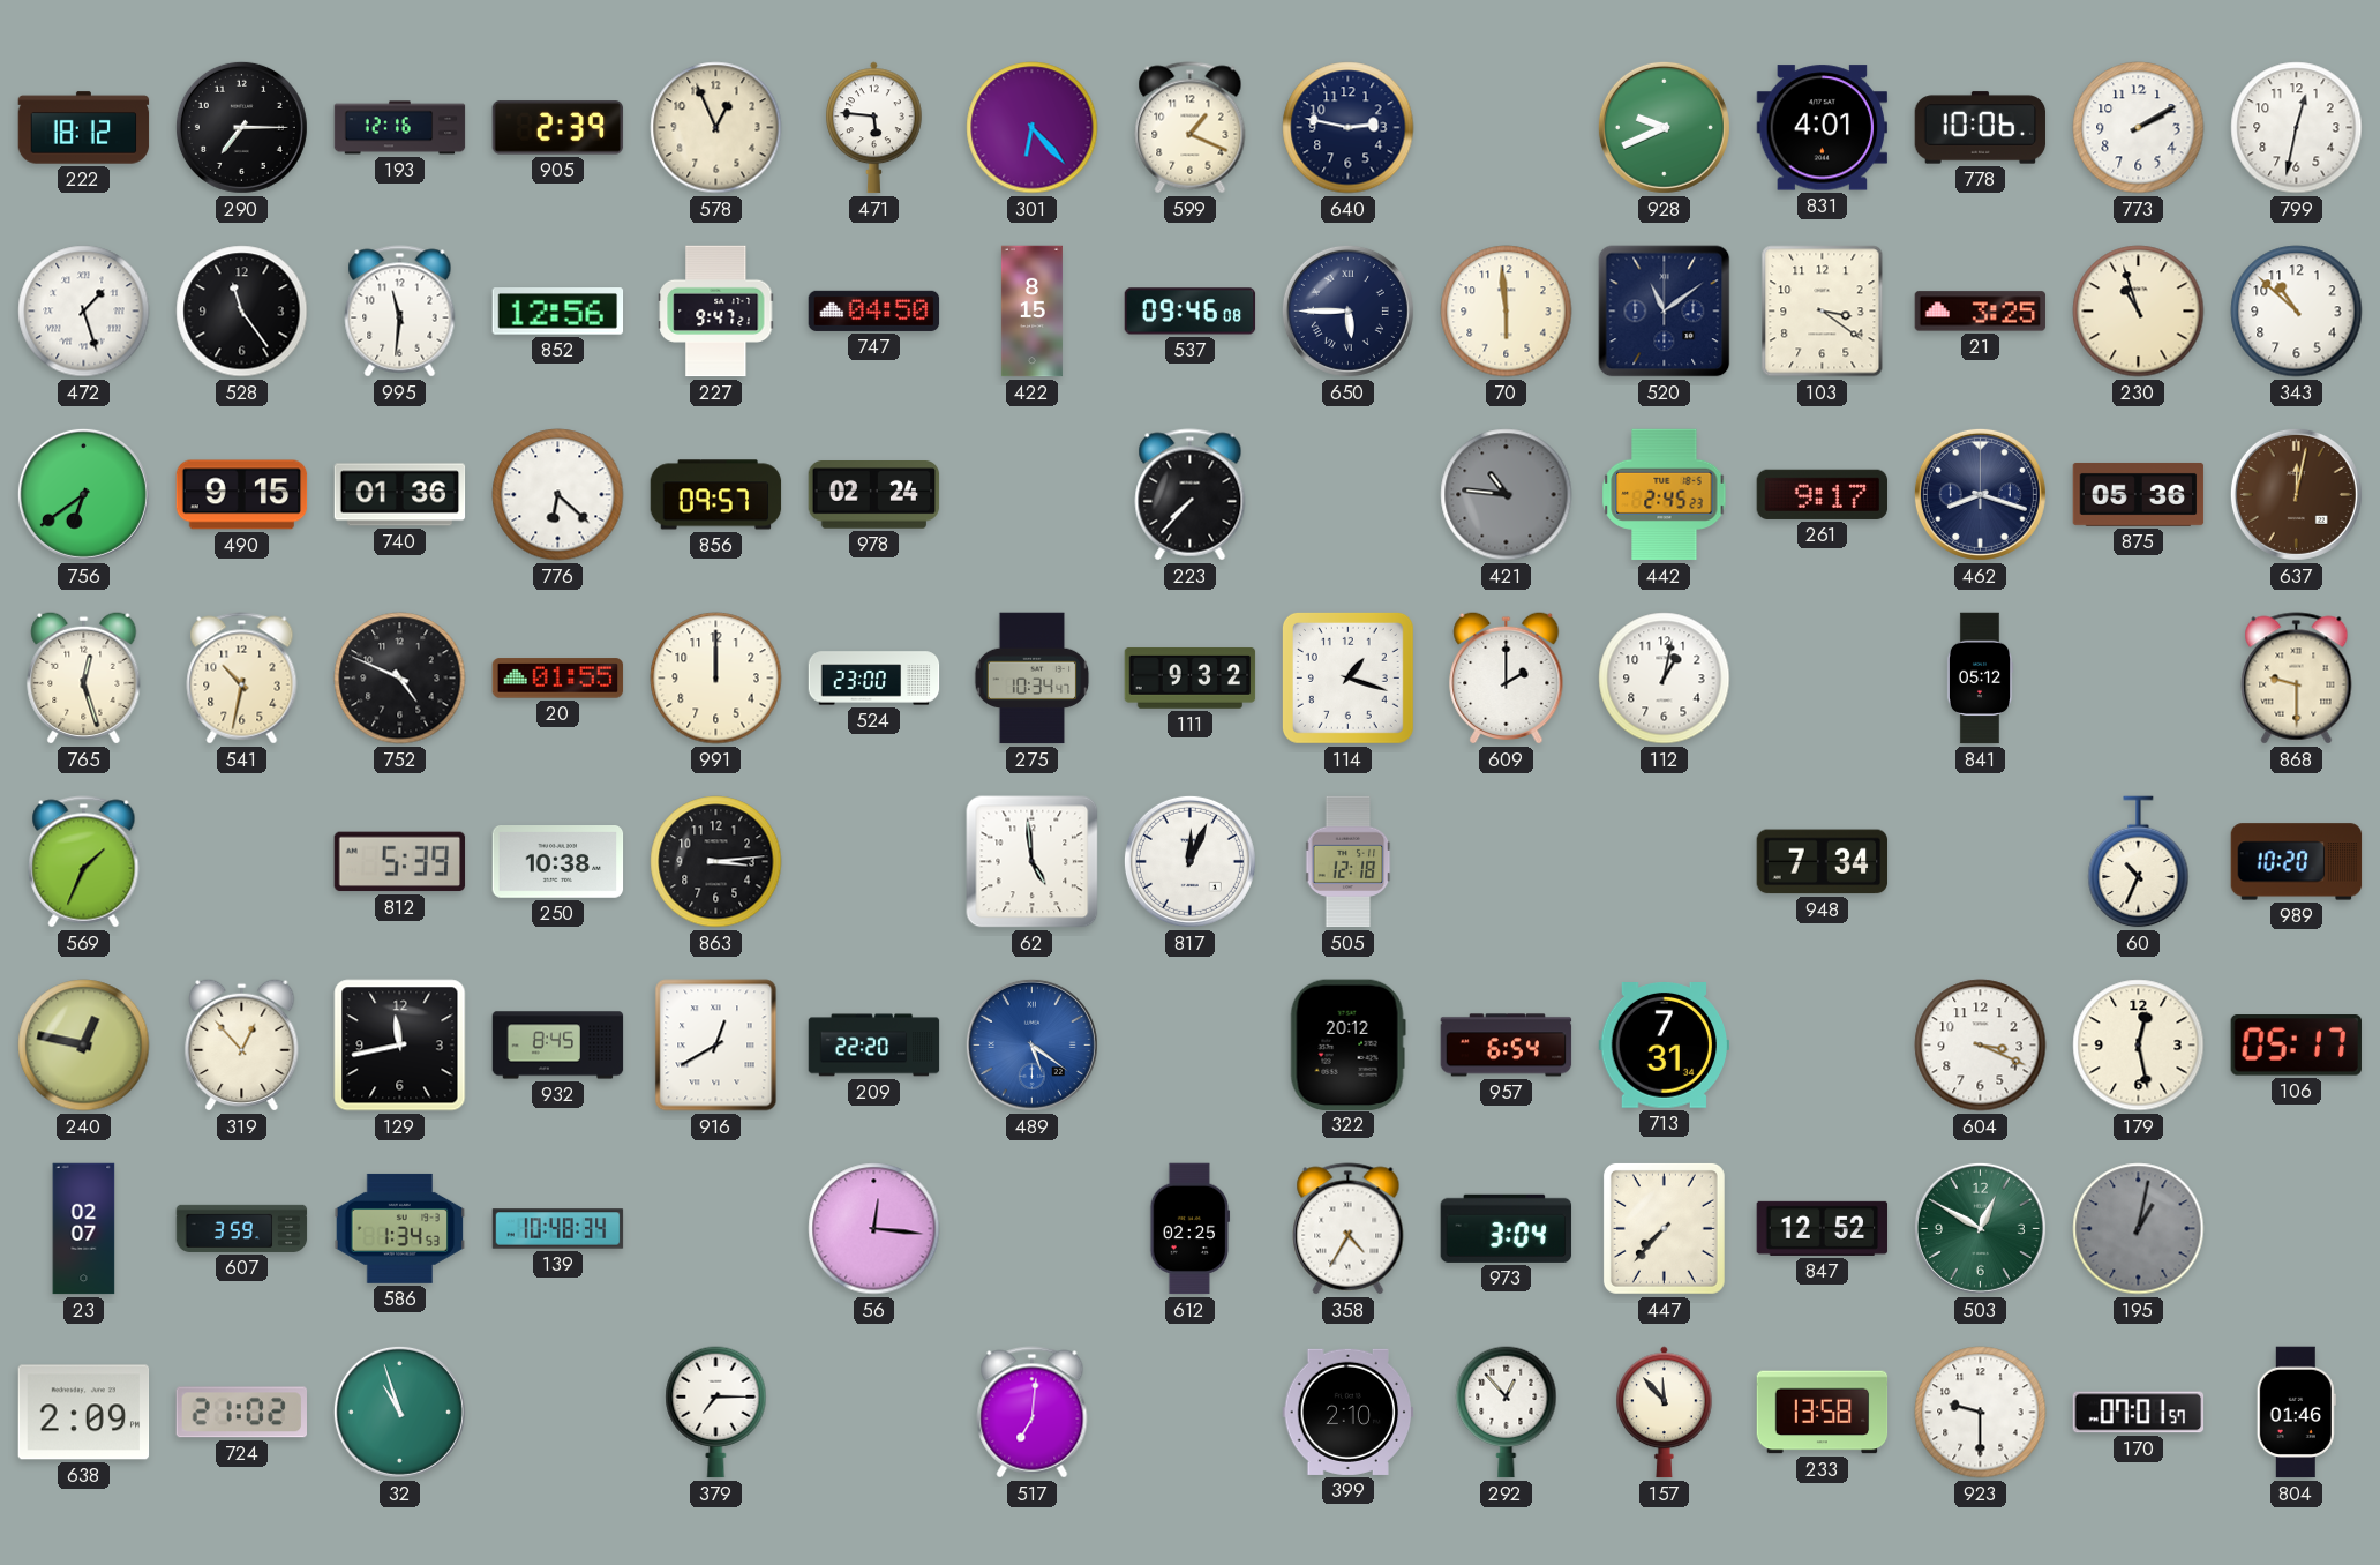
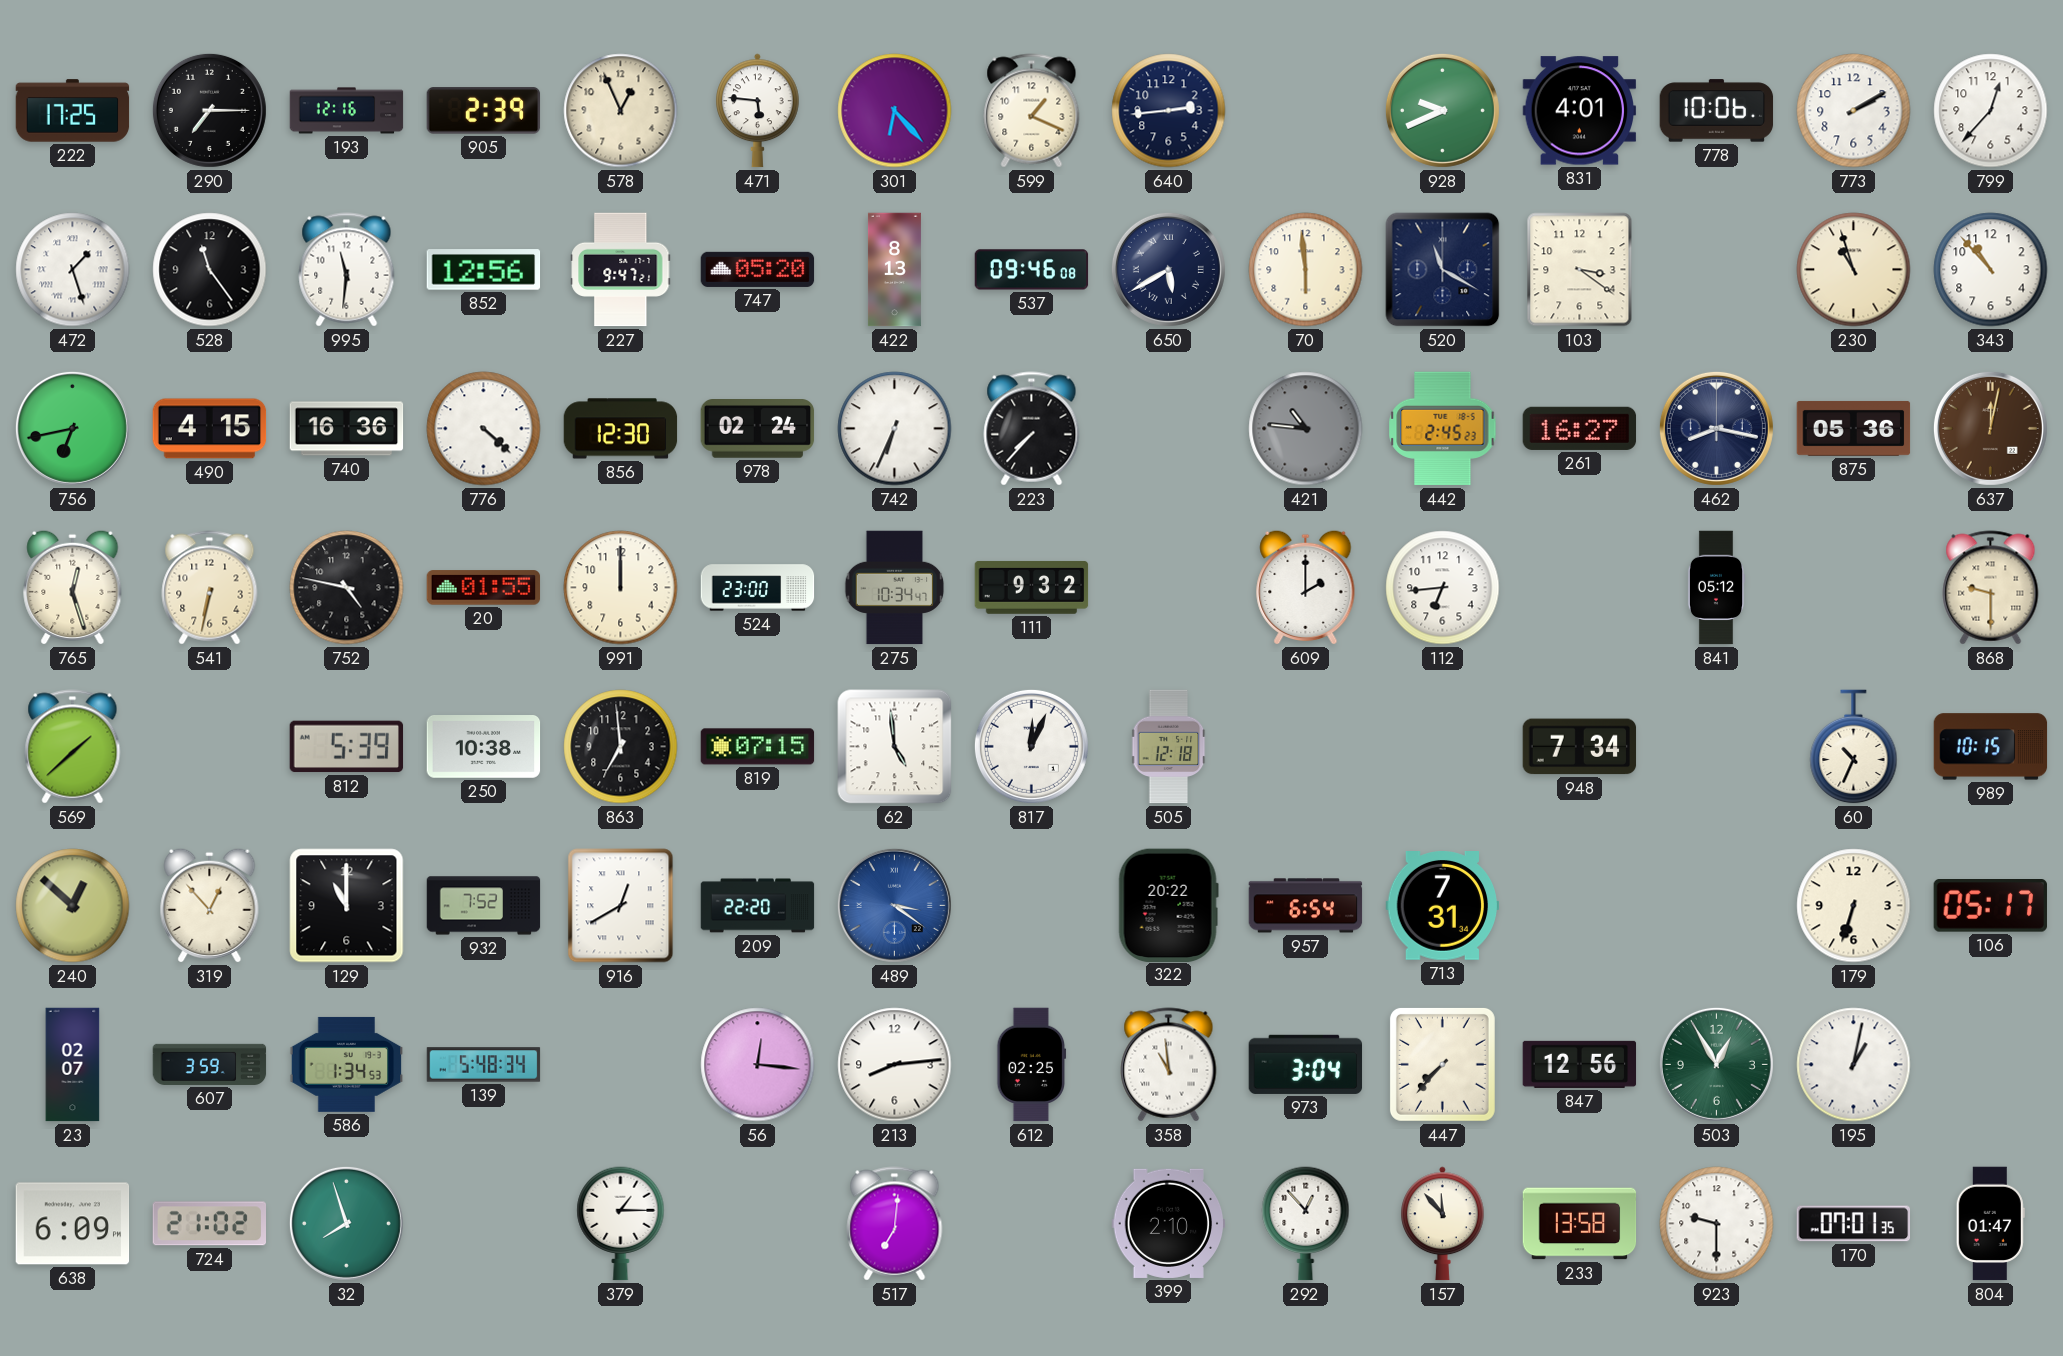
222: 18:12 -> 17:25 (73, 111)
640: 2:47 -> 2:44 (1169, 111)
799: 12:32 -> 12:37 (1991, 111)
747: 04:50 -> 05:20 (758, 269)
422: 8:15 -> 8:13 (894, 270)
650: 5:45 -> 5:40 (1168, 269)
520: 11:09 -> 11:20 (1443, 270)
21: 3:25 -> none (1981, 312)
343: 10:52 -> 10:53 (1991, 270)
756: 6:39 -> 6:43 (72, 428)
490: 9:15 -> 4:15 (210, 429)
740: 01:36 -> 16:36 (347, 429)
776: 6:22 -> 4:22 (484, 429)
856: 09:57 -> 12:30 (621, 429)
742: none -> 6:34 (895, 429)
261: 9:17 -> 16:27 (1580, 428)
462: 8:18 -> 8:17 (1716, 428)
541: 10:32 -> 6:32 (210, 588)
752: 4:49 -> 4:47 (347, 588)
114: 1:18 -> none (1347, 677)
112: 1:02 -> 6:44 (1443, 588)
569: 1:34 -> 1:38 (73, 747)
863: 3:14 -> 6:59 (621, 747)
819: none -> 07:15 (758, 747)
989: 10:20 -> 10:15 (1991, 747)
240: 12:47 -> 12:52 (73, 906)
129: 11:43 -> 11:00 (347, 906)
932: 8:45 -> 7:52 (484, 906)
489: 5:21 -> 3:21 (894, 905)
322: 20:12 -> 20:22 (1168, 905)
604: 3:19 -> none (1981, 1046)
179: 12:28 -> 6:33 (1854, 906)
139: 10:48 -> 5:48 (484, 1065)
213: none -> 8:14 (895, 1065)
358: 4:35 -> 10:59 (1169, 1065)
847: 12:52 -> 12:56 (1580, 1064)
503: 12:50 -> 12:55 (1716, 1064)
195 dial: grey -> white (1854, 1065)
638: 2:09 -> 6:09 (73, 1224)
32: 10:57 -> 7:57 (346, 1223)
379: 7:15 -> 1:15 (621, 1224)
170: 07:01:57 -> 07:01:35 (1854, 1224)
804: 01:46 -> 01:47 (1990, 1224)
